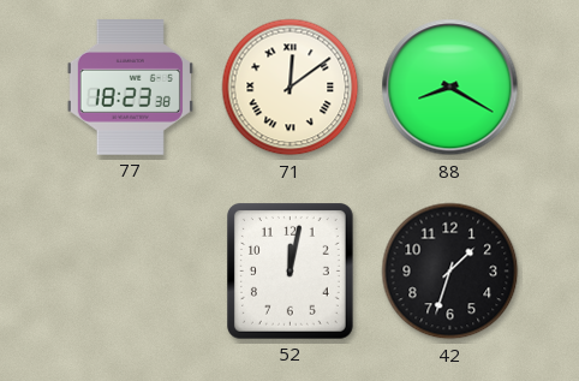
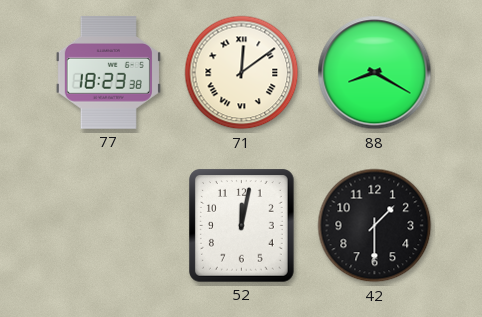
42: 1:33 -> 1:30 (375, 226)
